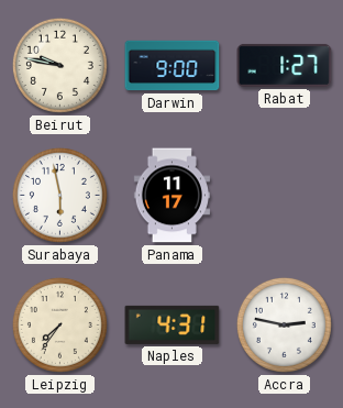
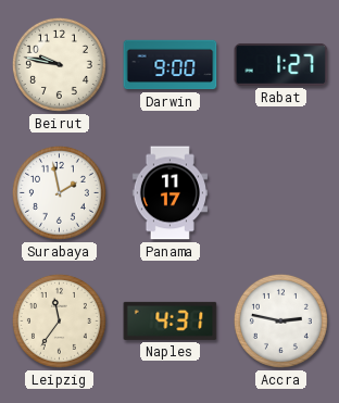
Surabaya: 5:58 -> 1:58 (59, 192)
Leipzig: 7:36 -> 11:36 (59, 320)
